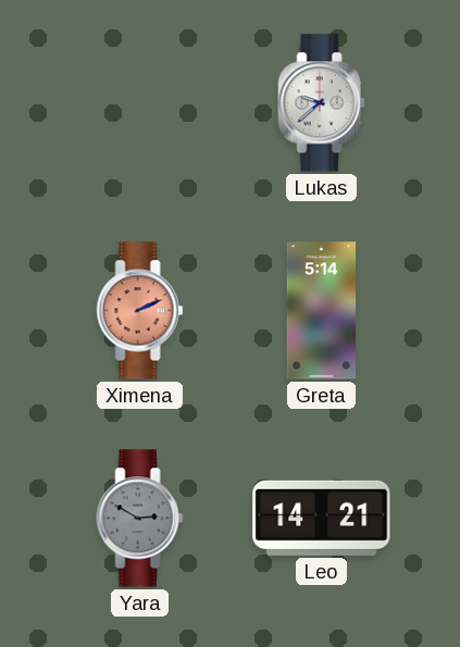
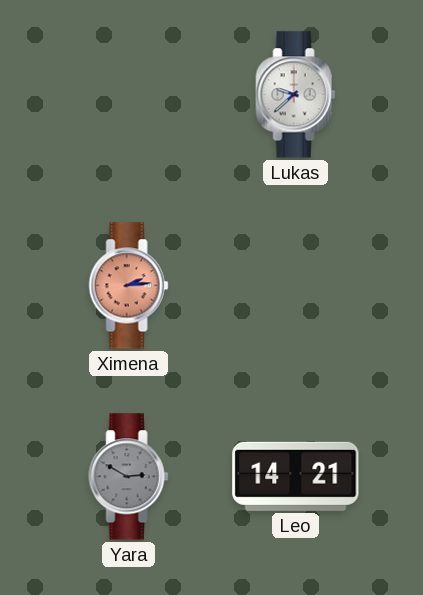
Ximena: 2:11 -> 2:14 (129, 286)
Greta: 5:14 -> none (322, 311)
